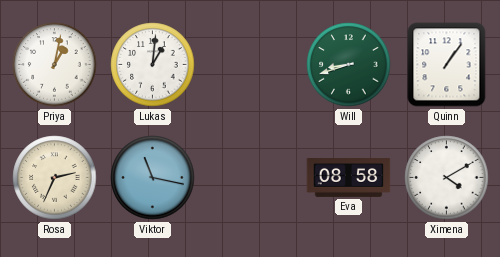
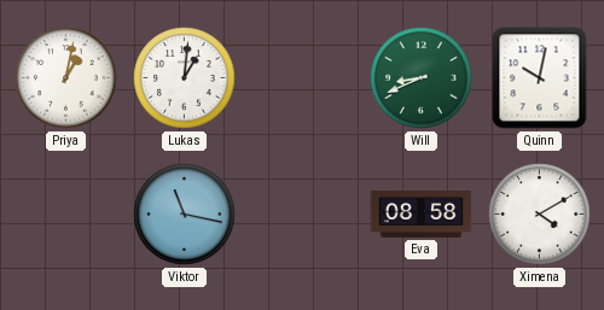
Will: 8:42 -> 8:41 (422, 78)
Quinn: 1:06 -> 10:02 (540, 78)
Rosa: 2:34 -> none (55, 178)
